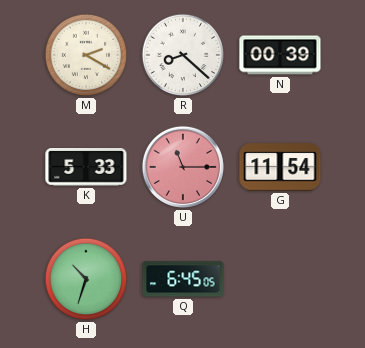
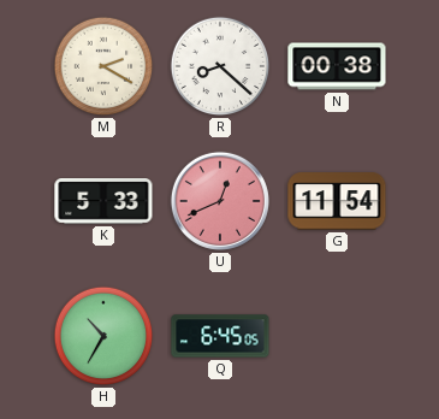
N: 00:39 -> 00:38 (337, 66)
U: 11:15 -> 12:41 (220, 201)
H: 10:33 -> 10:35 (103, 336)
